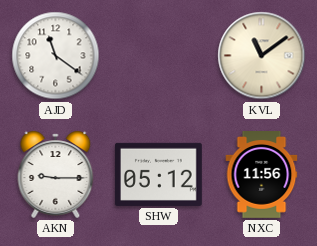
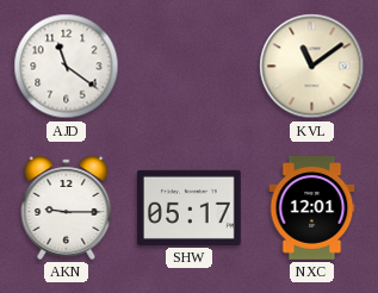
SHW: 05:12 -> 05:17 (188, 207)
NXC: 11:56 -> 12:01 (312, 208)
